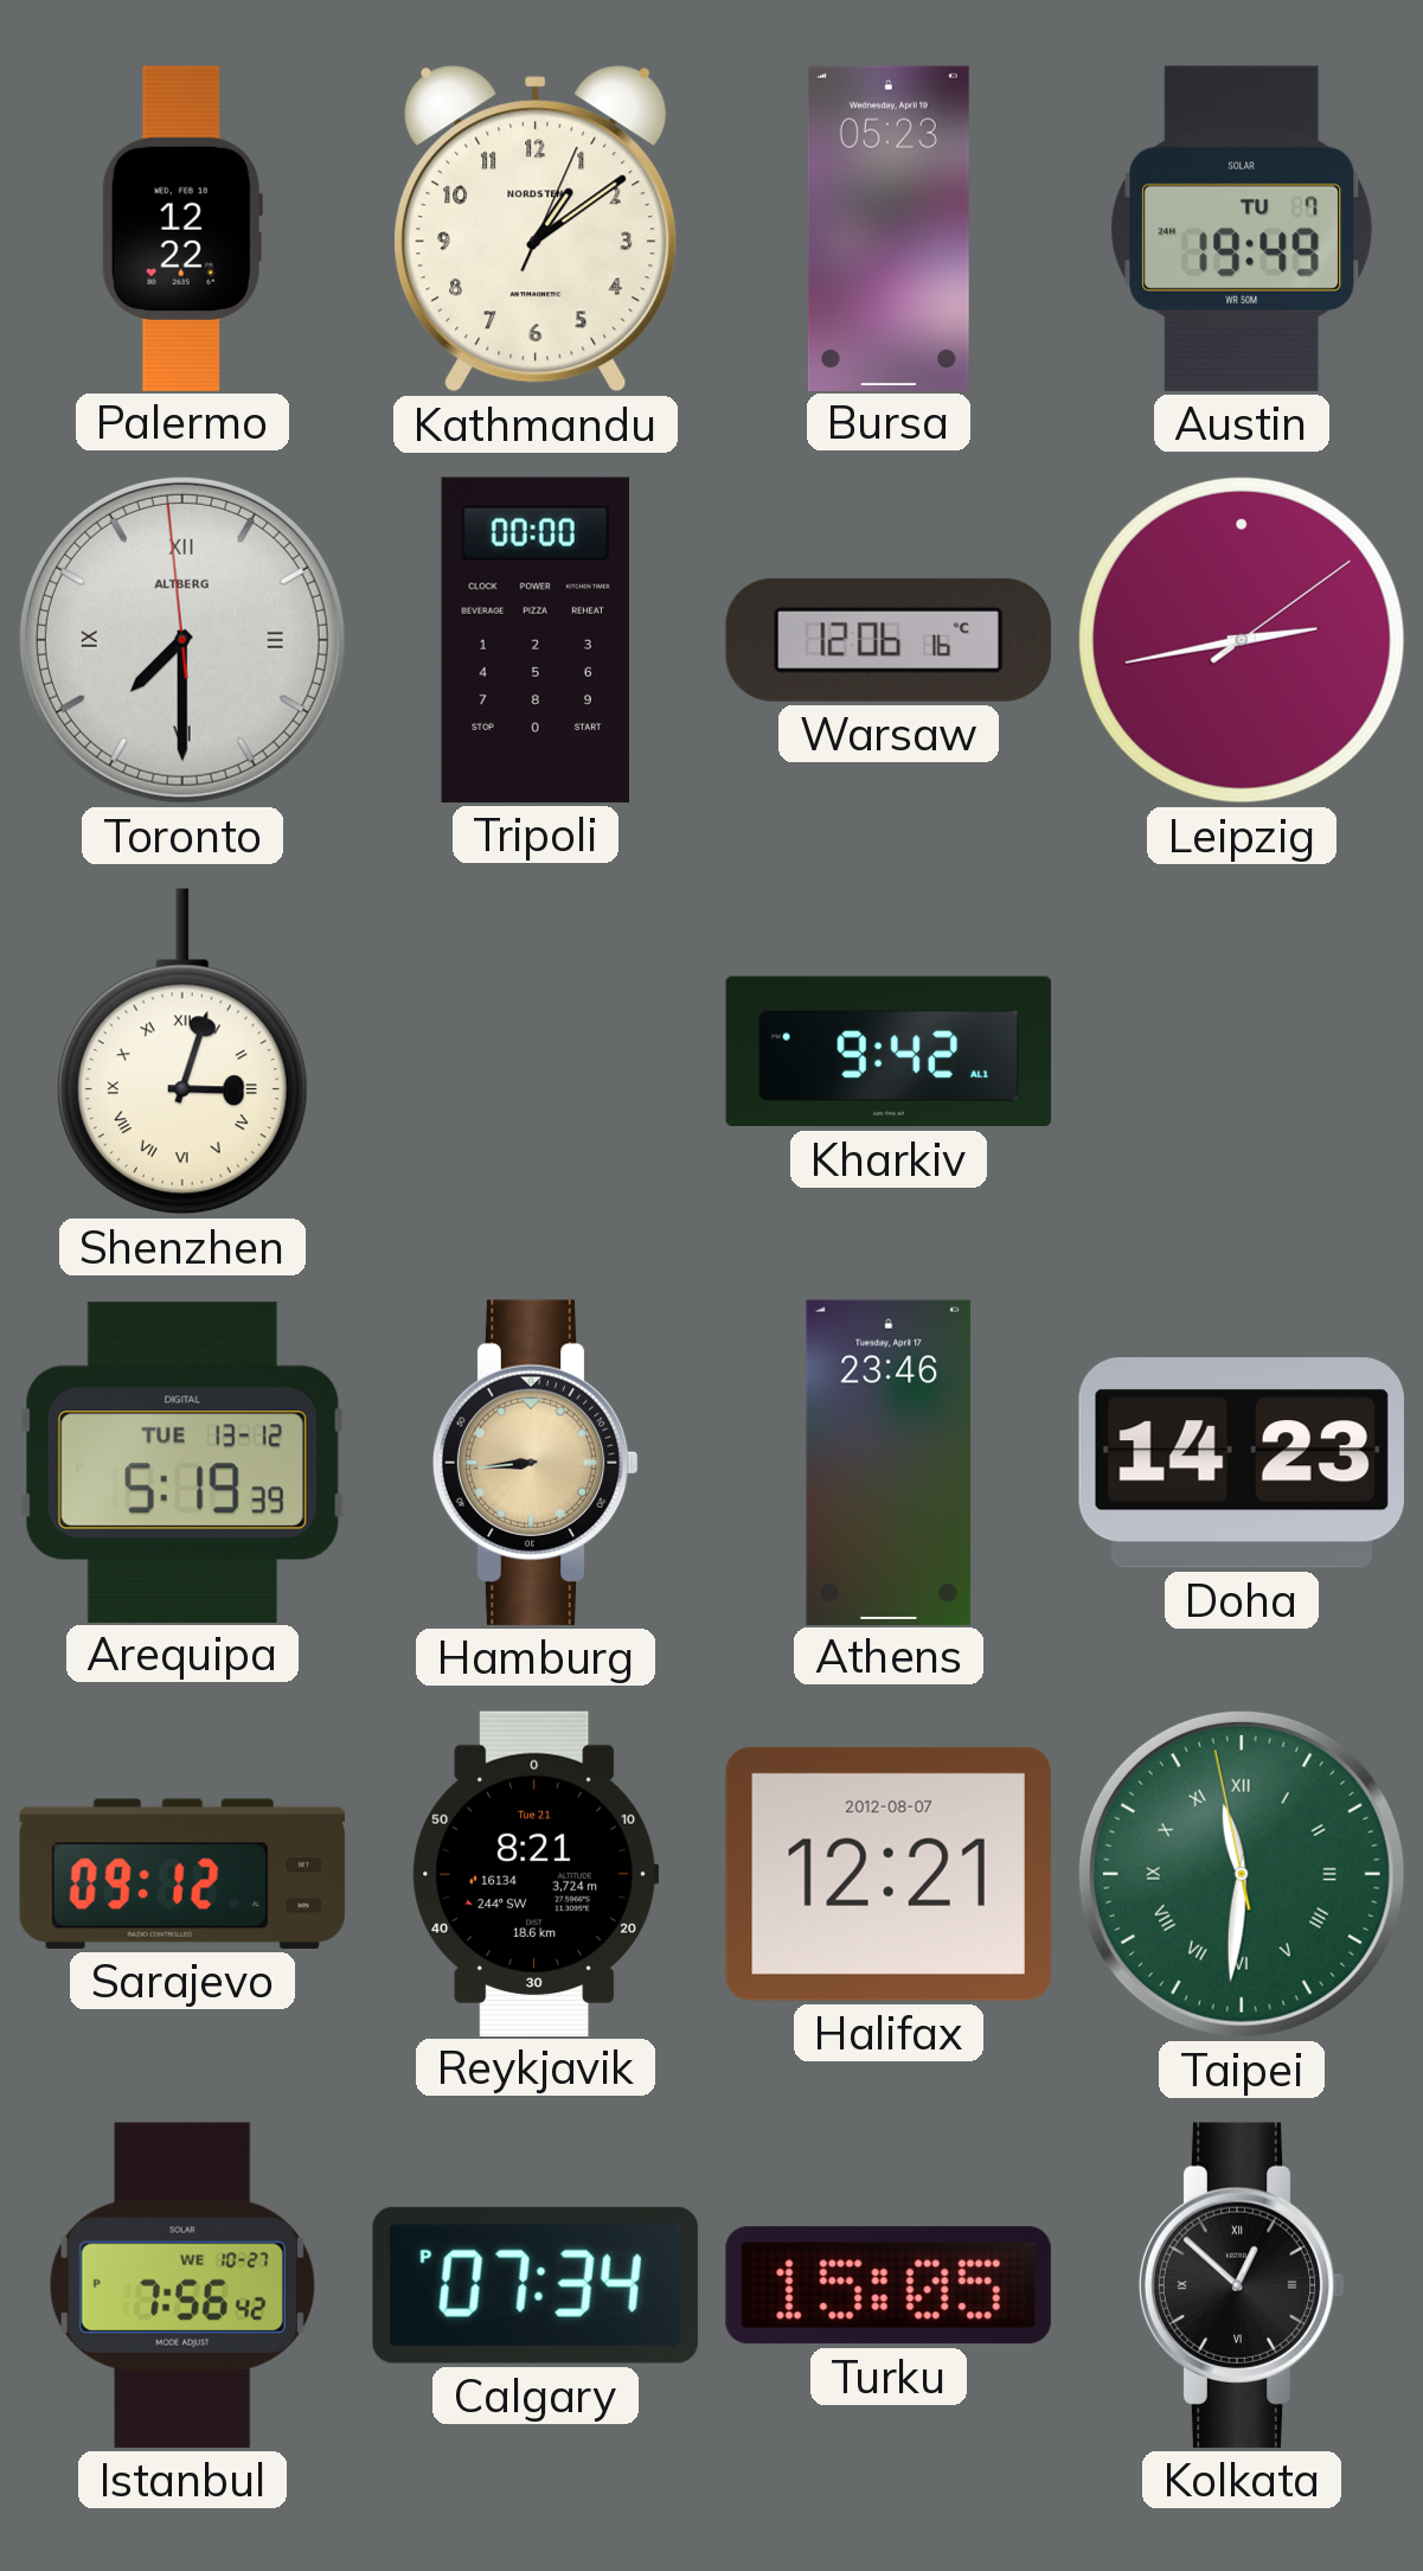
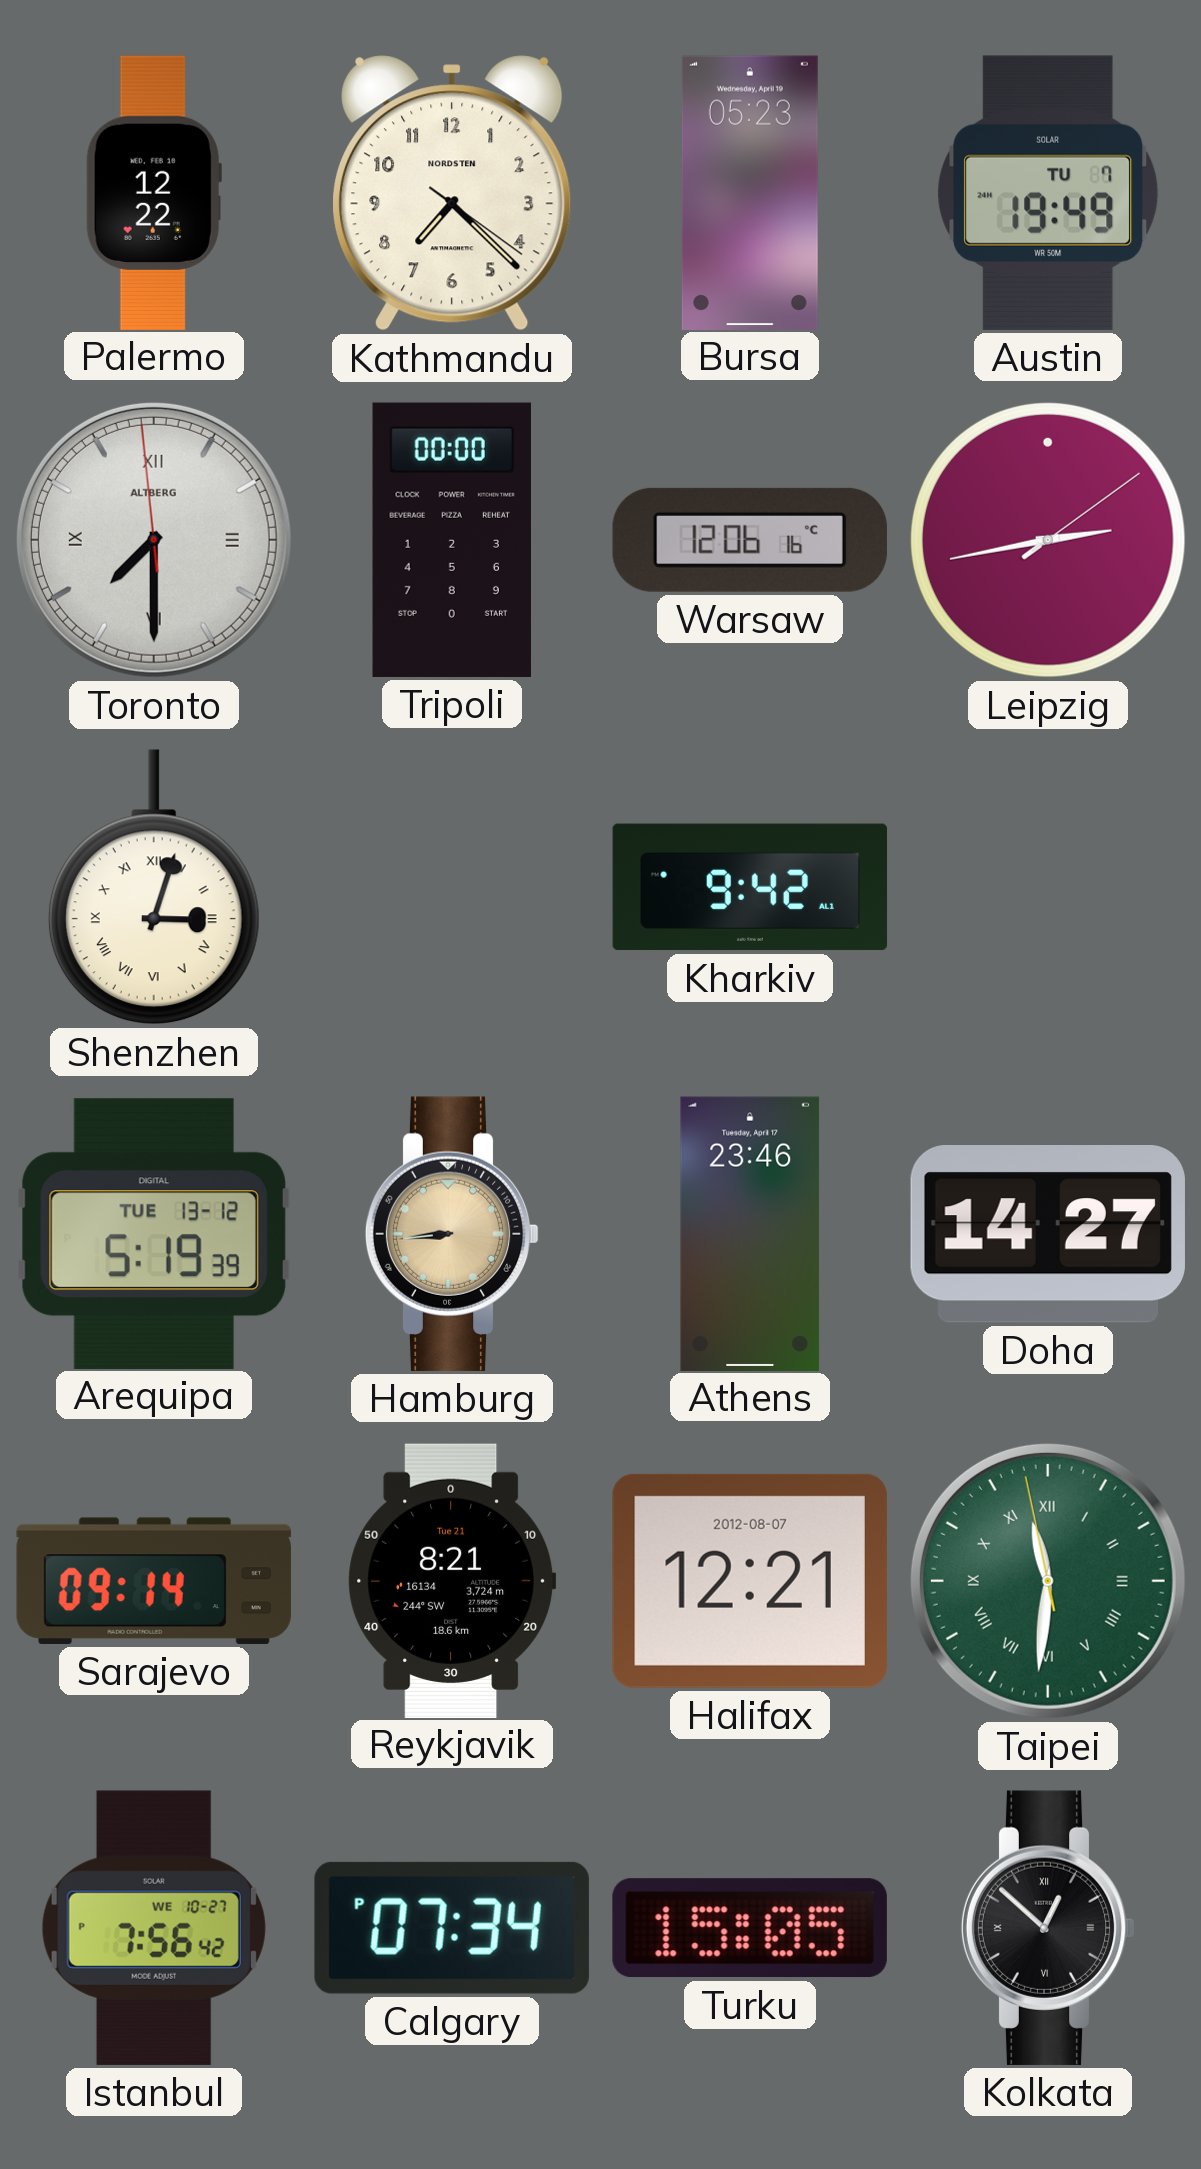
Kathmandu: 1:09 -> 7:22 (452, 193)
Doha: 14:23 -> 14:27 (1048, 1235)
Sarajevo: 09:12 -> 09:14 (154, 1581)
